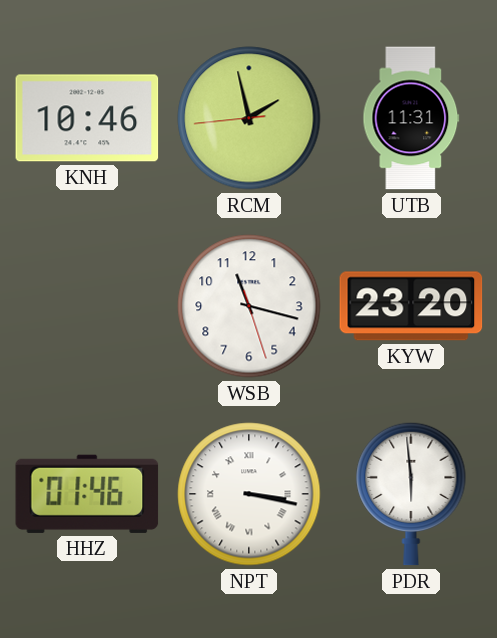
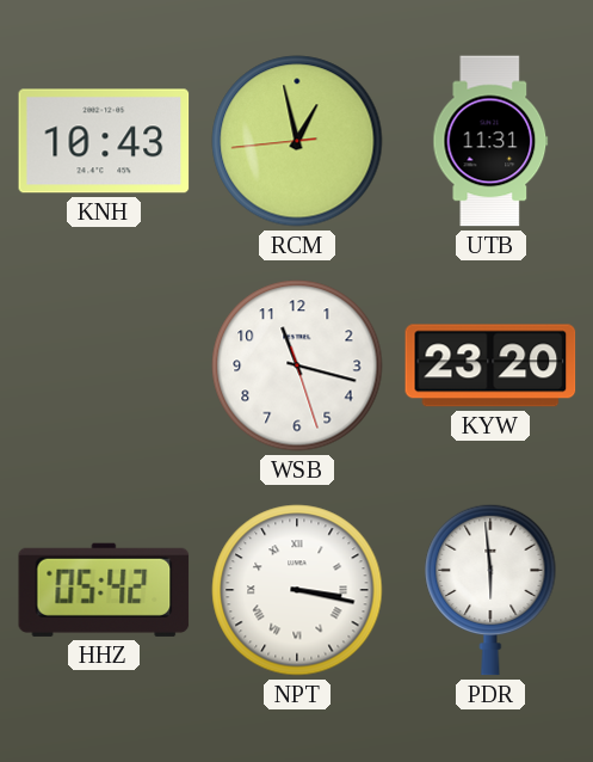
KNH: 10:46 -> 10:43 (104, 141)
RCM: 1:57 -> 12:57 (297, 141)
HHZ: 01:46 -> 05:42 (104, 590)
